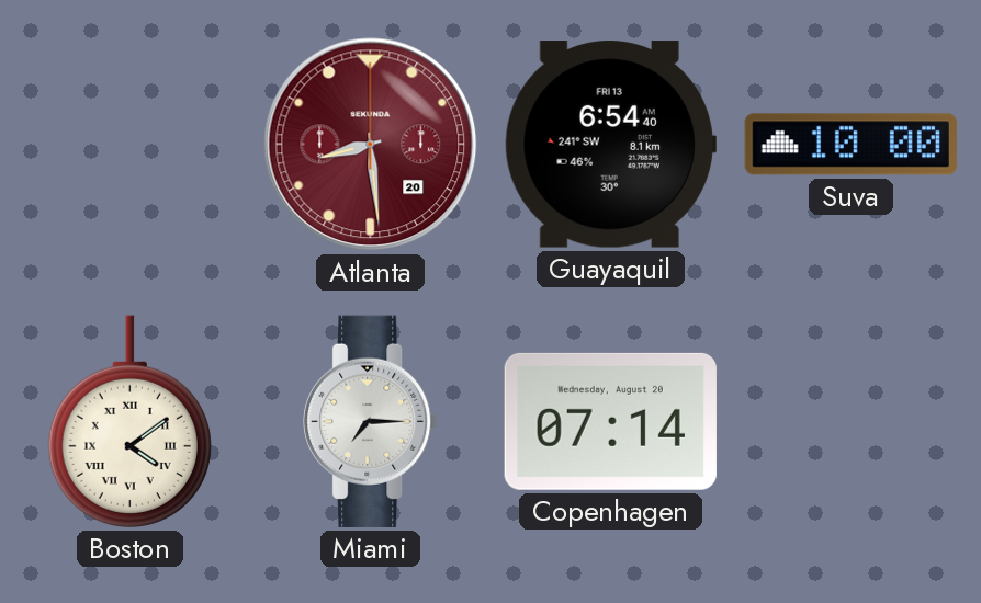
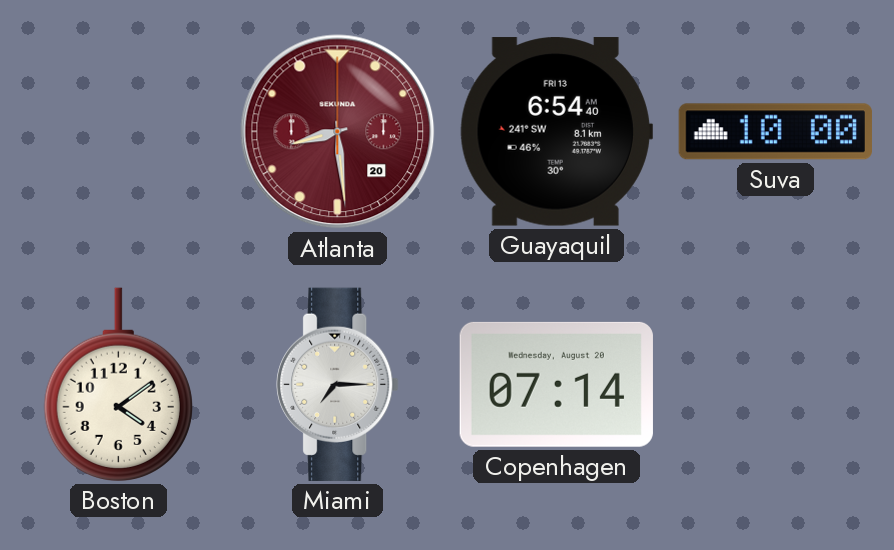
Boston numerals: Roman -> Arabic (118, 384)
